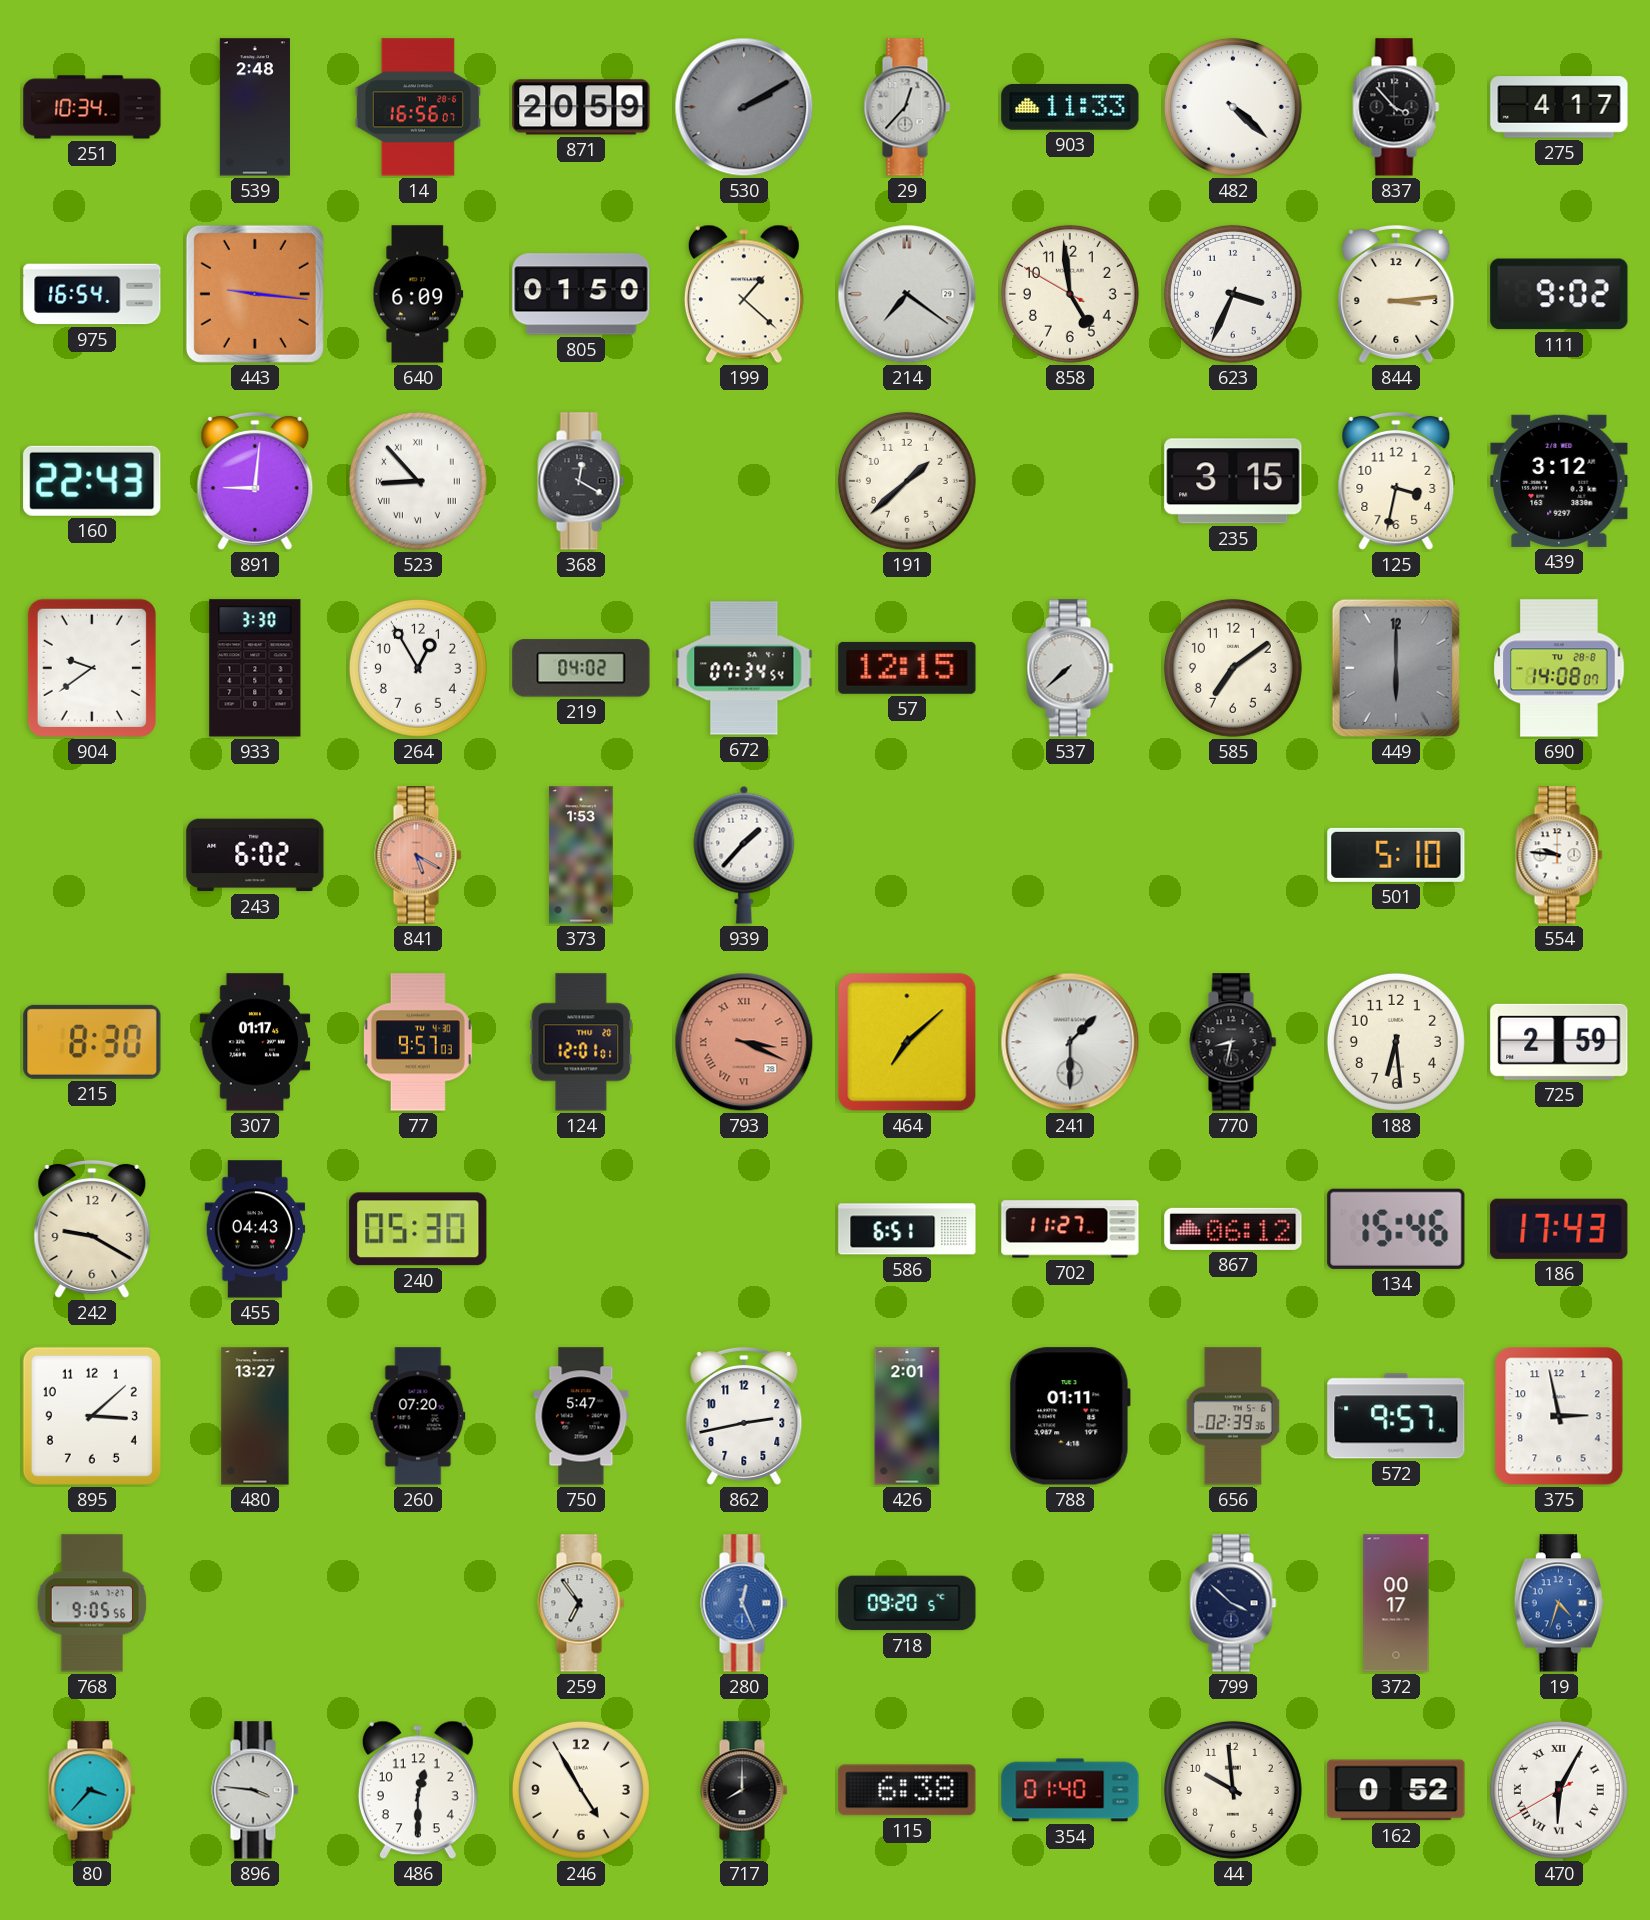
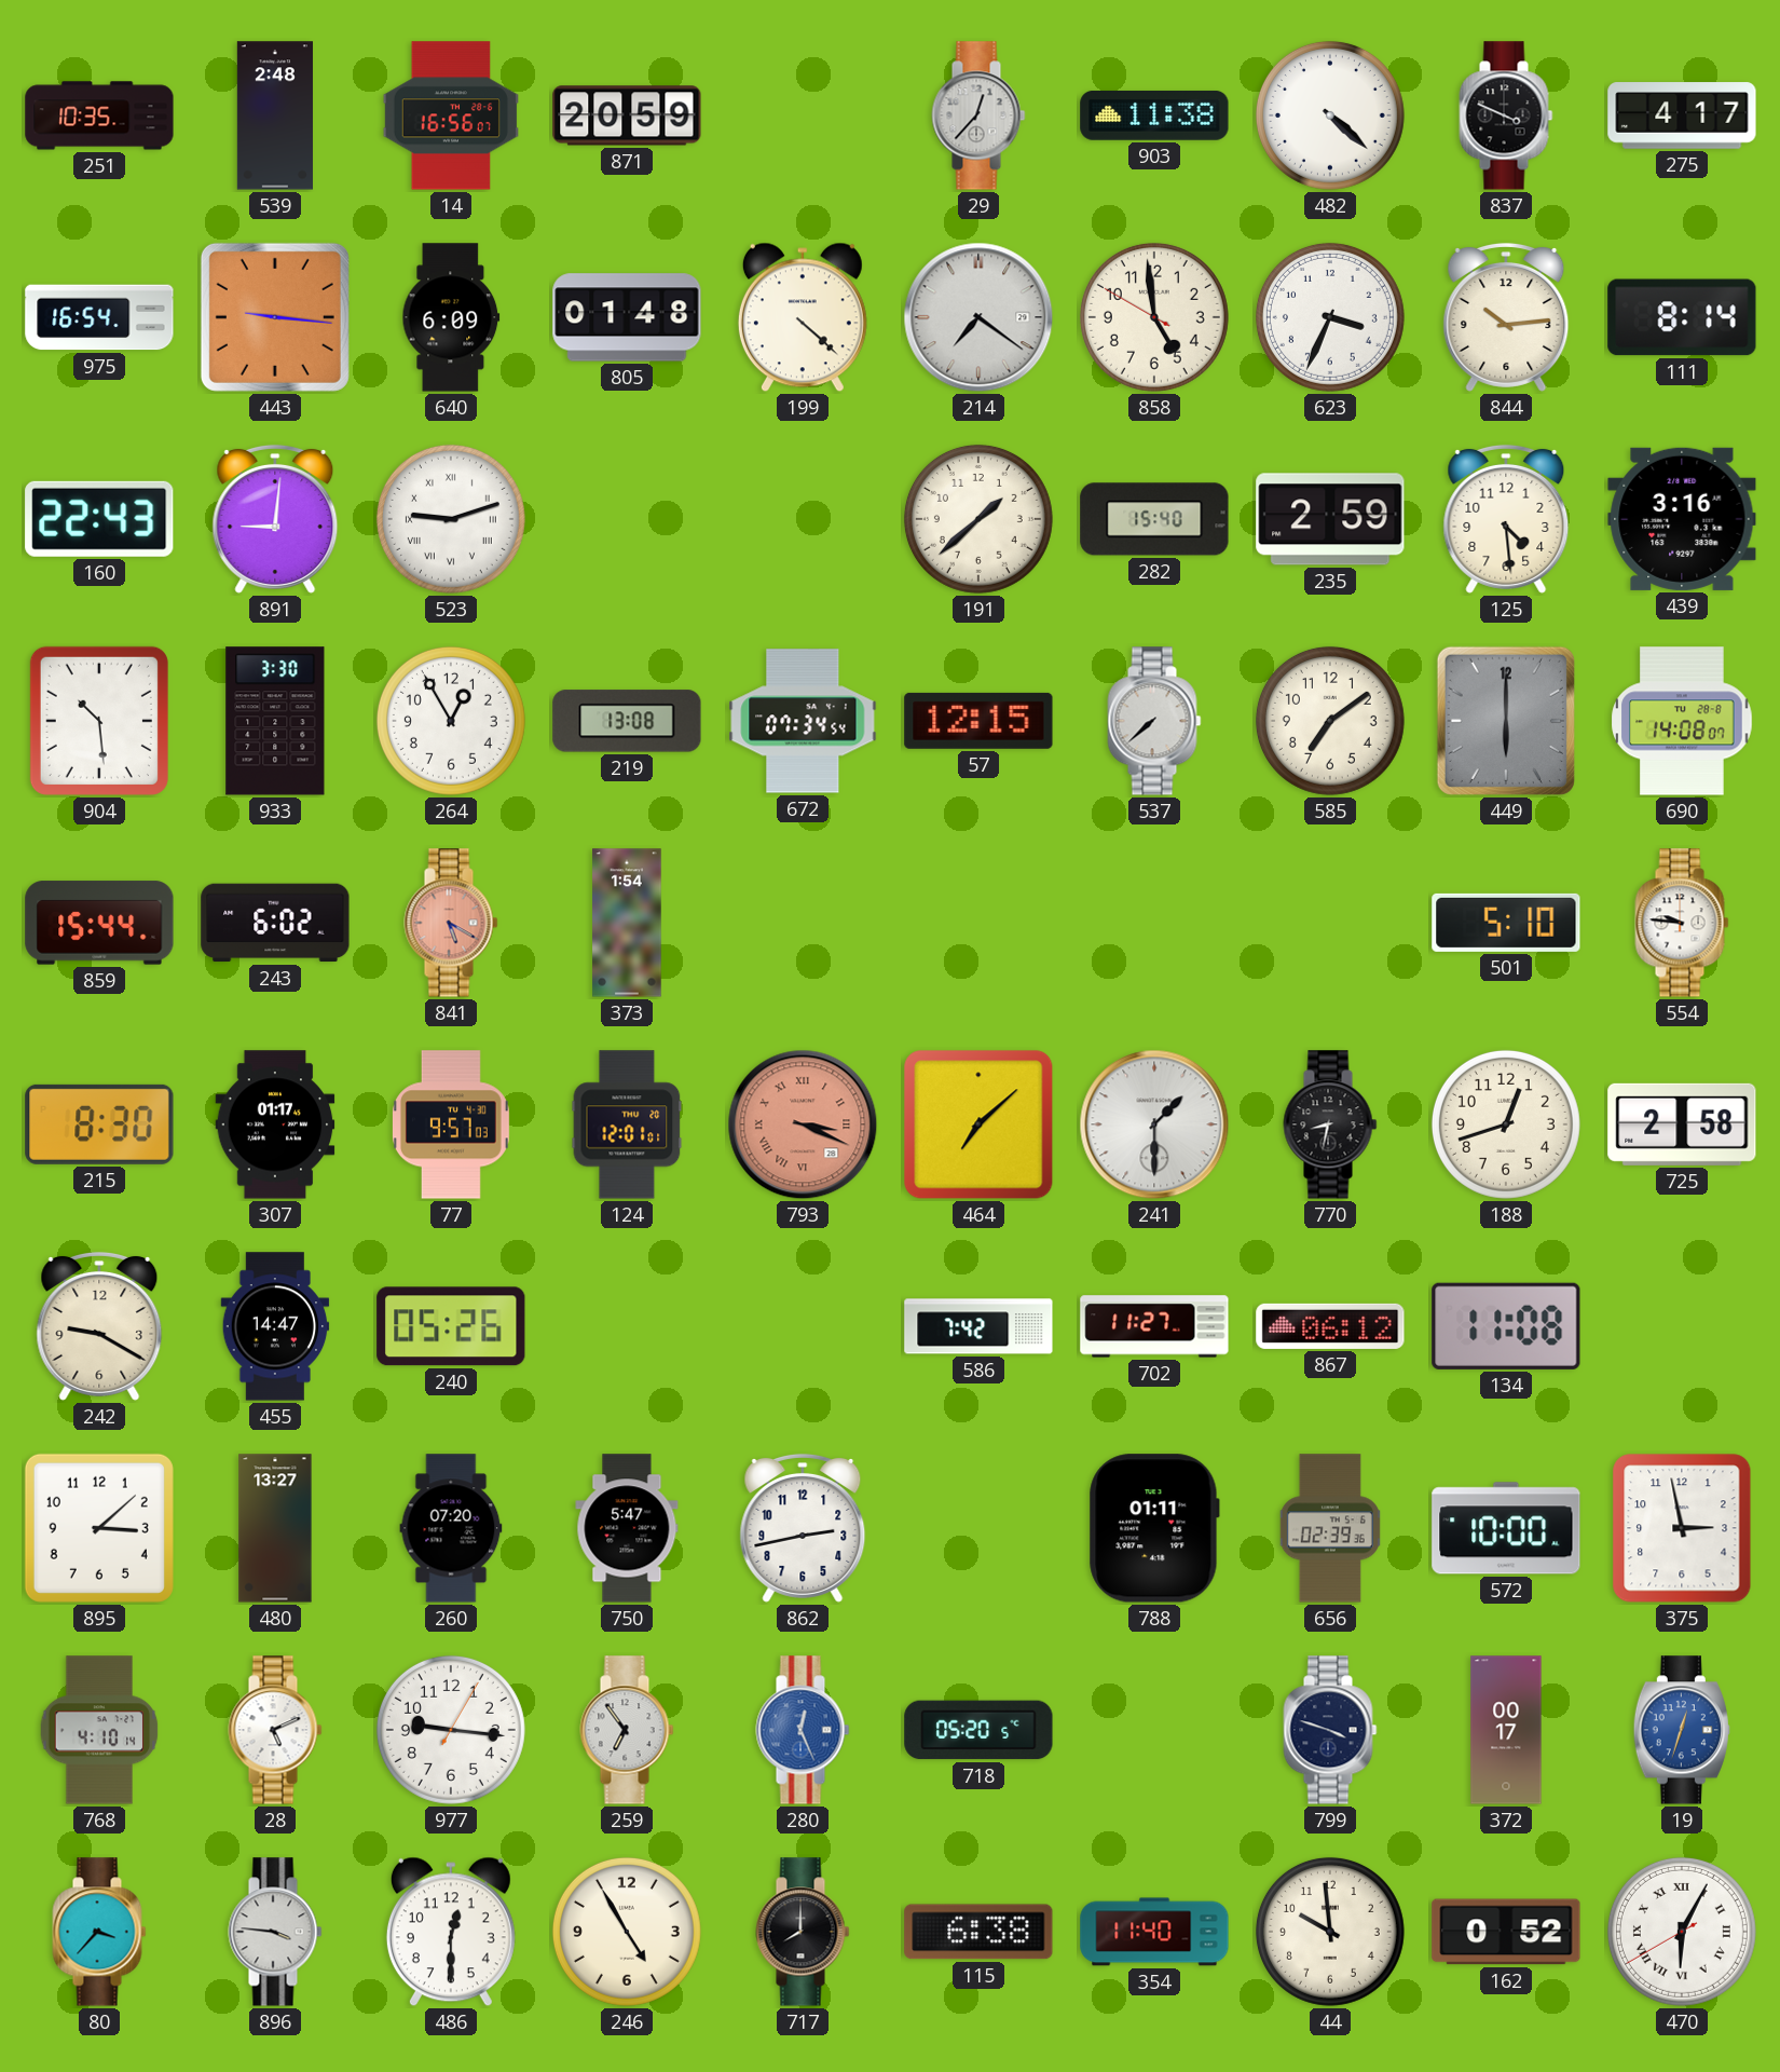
251: 10:34 -> 10:35 (99, 115)
530: 2:10 -> none (744, 107)
903: 11:33 -> 11:38 (1154, 115)
837: 3:53 -> 3:49 (1506, 115)
805: 01:50 -> 01:48 (627, 317)
199: 1:22 -> 4:22 (803, 317)
844: 3:14 -> 10:14 (1506, 317)
111: 9:02 -> 8:14 (1682, 317)
523: 8:53 -> 9:12 (451, 519)
368: 12:20 -> none (581, 481)
282: none -> 15:40 (1154, 519)
235: 3:15 -> 2:59 (1330, 519)
125: 3:32 -> 4:29 (1506, 519)
439: 3:12 -> 3:16 (1682, 519)
904: 9:39 -> 10:29 (99, 721)
219: 04:02 -> 13:08 (627, 721)
859: none -> 15:44 (99, 923)
373: 1:53 -> 1:54 (627, 923)
939: 1:37 -> none (744, 855)
188: 6:29 -> 12:42 (1506, 1124)
725: 2:59 -> 2:58 (1682, 1124)
455: 04:43 -> 14:47 (275, 1326)
240: 05:30 -> 05:26 (451, 1326)
586: 6:51 -> 7:42 (978, 1326)
134: 15:46 -> 11:08 (1506, 1326)
186: 17:43 -> none (1559, 1229)
426: 2:01 -> none (907, 1416)
572: 9:57 -> 10:00 (1506, 1528)
768: 9:05 -> 4:10 (99, 1730)
28: none -> 5:11 (275, 1730)
977: none -> 9:16 (451, 1730)
718: 09:20 -> 05:20 (978, 1730)
799: 3:52 -> 3:48 (1330, 1730)
19: 4:33 -> 12:33 (1682, 1730)
354: 01:40 -> 11:40 (1154, 1932)
